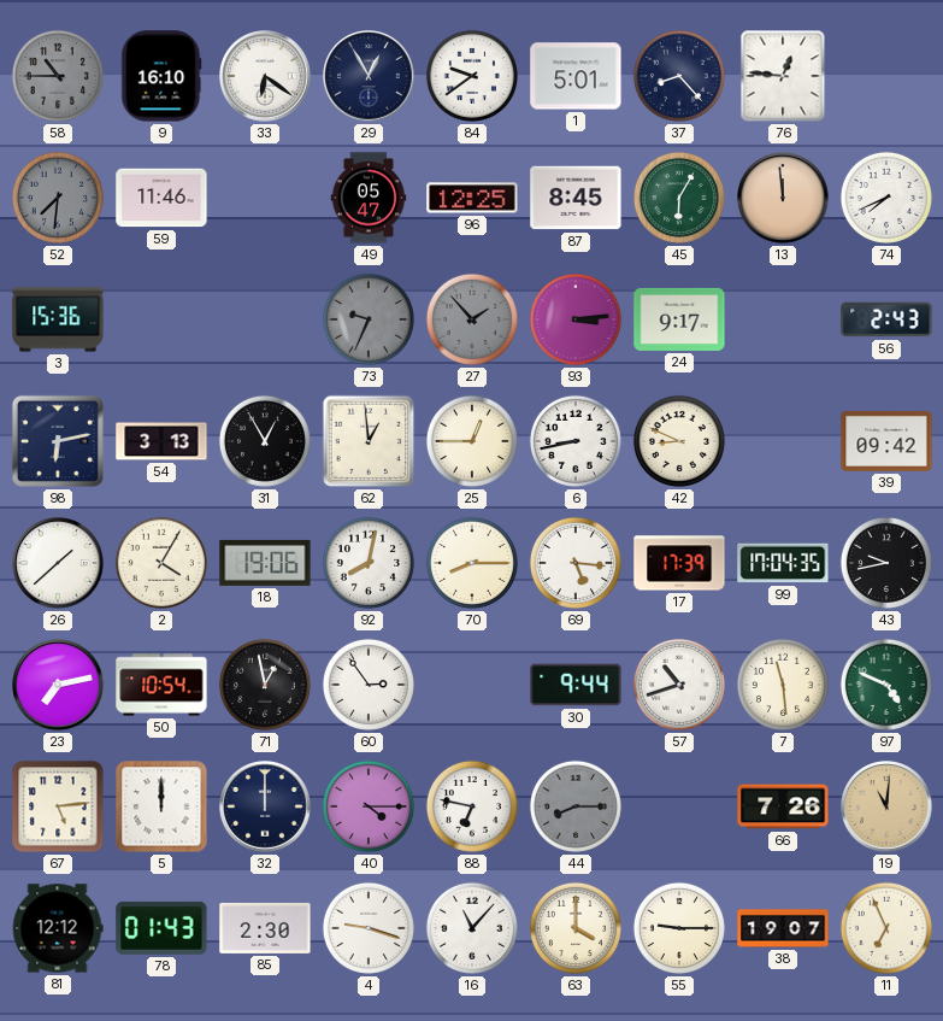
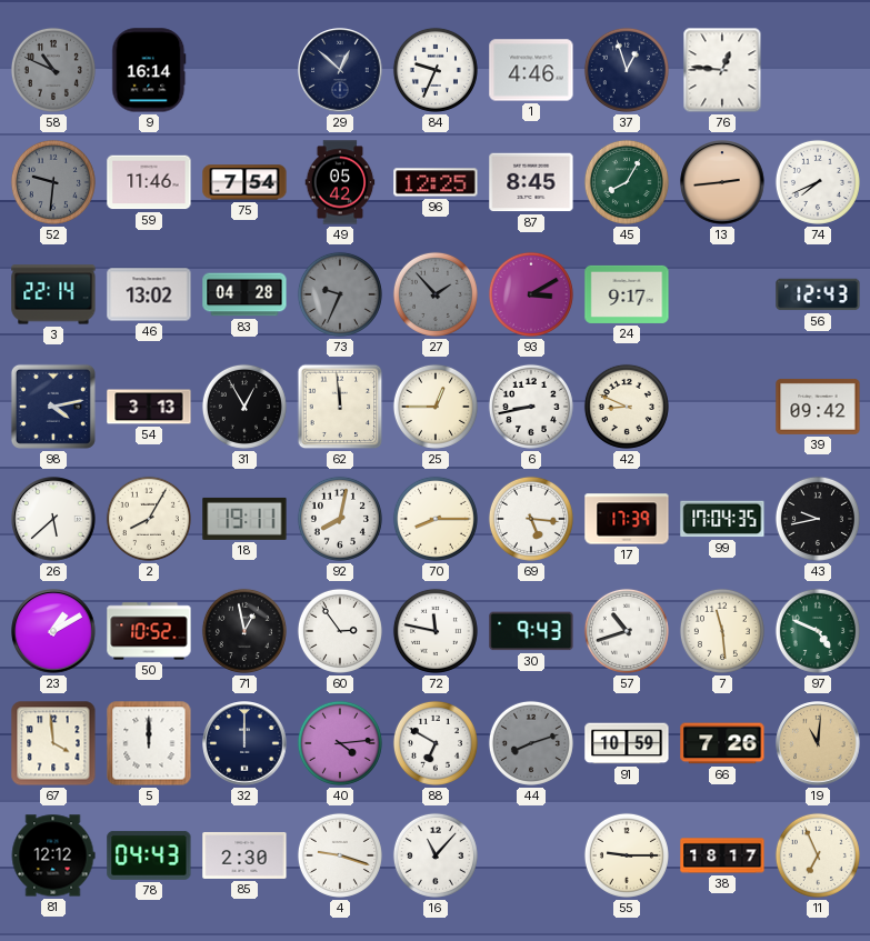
58: 10:45 -> 10:49 (53, 70)
9: 16:10 -> 16:14 (149, 70)
33: 6:21 -> none (265, 76)
29: 12:55 -> 12:52 (340, 70)
84: 9:39 -> 9:34 (436, 70)
1: 5:01 -> 4:46 (531, 70)
37: 8:23 -> 12:57 (627, 70)
52: 7:31 -> 9:31 (53, 182)
75: none -> 7:54 (244, 182)
49: 05:47 -> 05:42 (340, 182)
45: 6:05 -> 8:05 (627, 182)
13: 11:59 -> 2:44 (722, 182)
3: 15:36 -> 22:14 (53, 294)
46: none -> 13:02 (149, 294)
83: none -> 04:28 (244, 294)
93: 3:14 -> 3:10 (531, 294)
56: 2:43 -> 12:43 (818, 294)
98: 6:13 -> 4:13 (53, 407)
62: 12:59 -> 11:59 (340, 407)
26: 1:38 -> 5:38 (53, 519)
2: 4:05 -> 8:05 (149, 519)
18: 19:06 -> 19:11 (244, 519)
23: 7:13 -> 1:10 (53, 631)
50: 10:54 -> 10:52 (149, 631)
72: none -> 11:47 (436, 631)
30: 9:44 -> 9:43 (531, 631)
67: 5:14 -> 3:59 (53, 743)
40: 4:15 -> 4:14 (340, 743)
88: 6:47 -> 6:50 (436, 743)
44: 8:15 -> 8:12 (531, 743)
91: none -> 10:59 (627, 743)
78: 01:43 -> 04:43 (149, 855)
63: 4:00 -> none (576, 928)
38: 19:07 -> 18:17 (722, 855)
